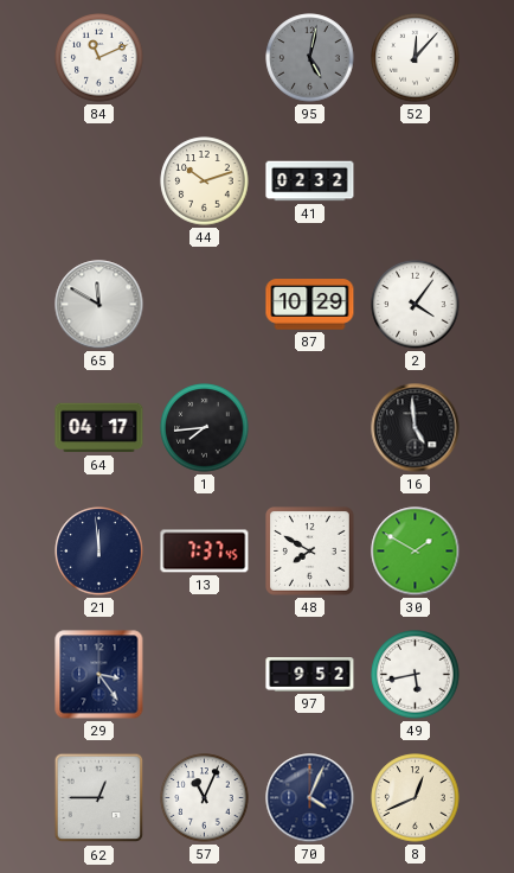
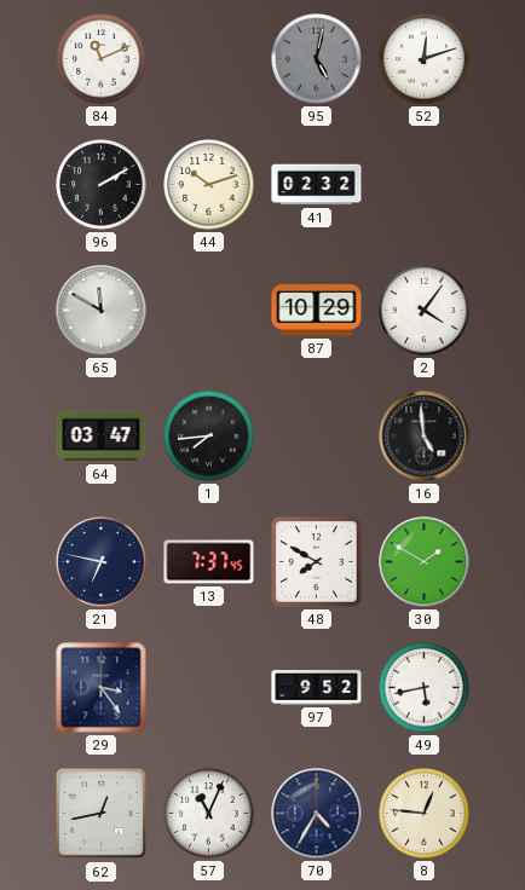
52: 12:07 -> 12:12 (425, 59)
96: none -> 2:10 (102, 185)
64: 04:17 -> 03:47 (102, 437)
21: 11:59 -> 6:47 (102, 562)
62: 12:45 -> 12:43 (102, 814)
70: 4:04 -> 4:35 (317, 814)
8: 12:41 -> 12:46 (425, 814)
